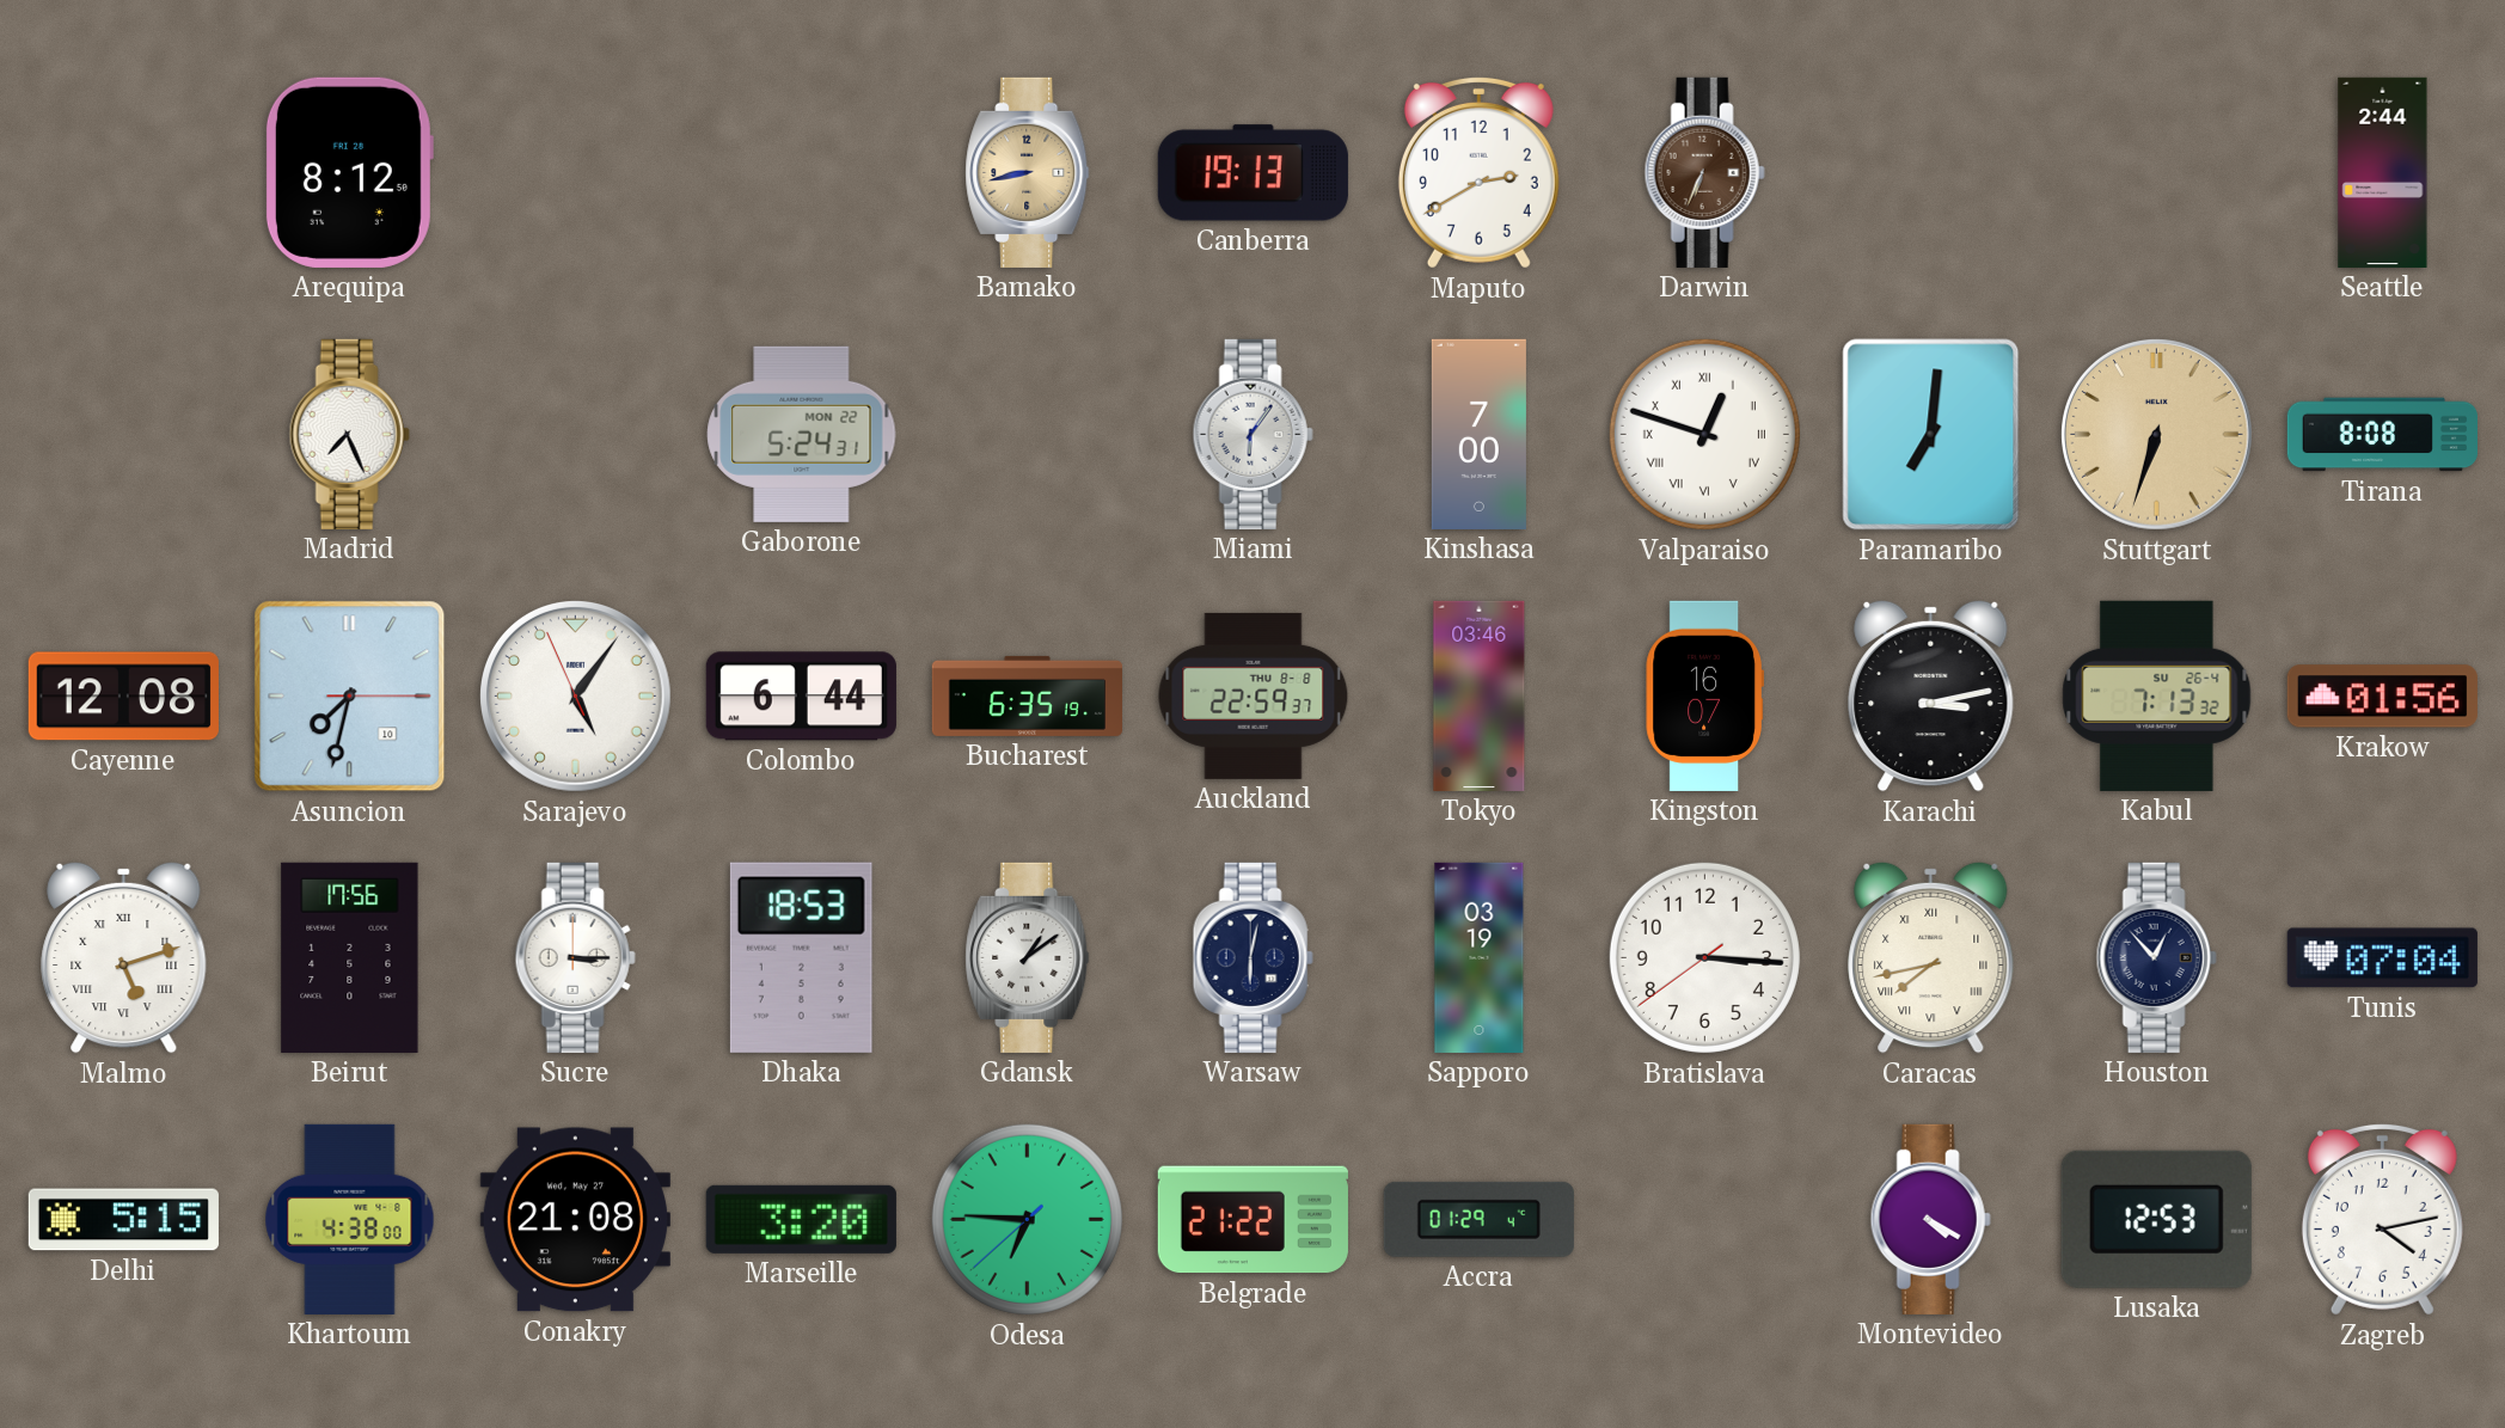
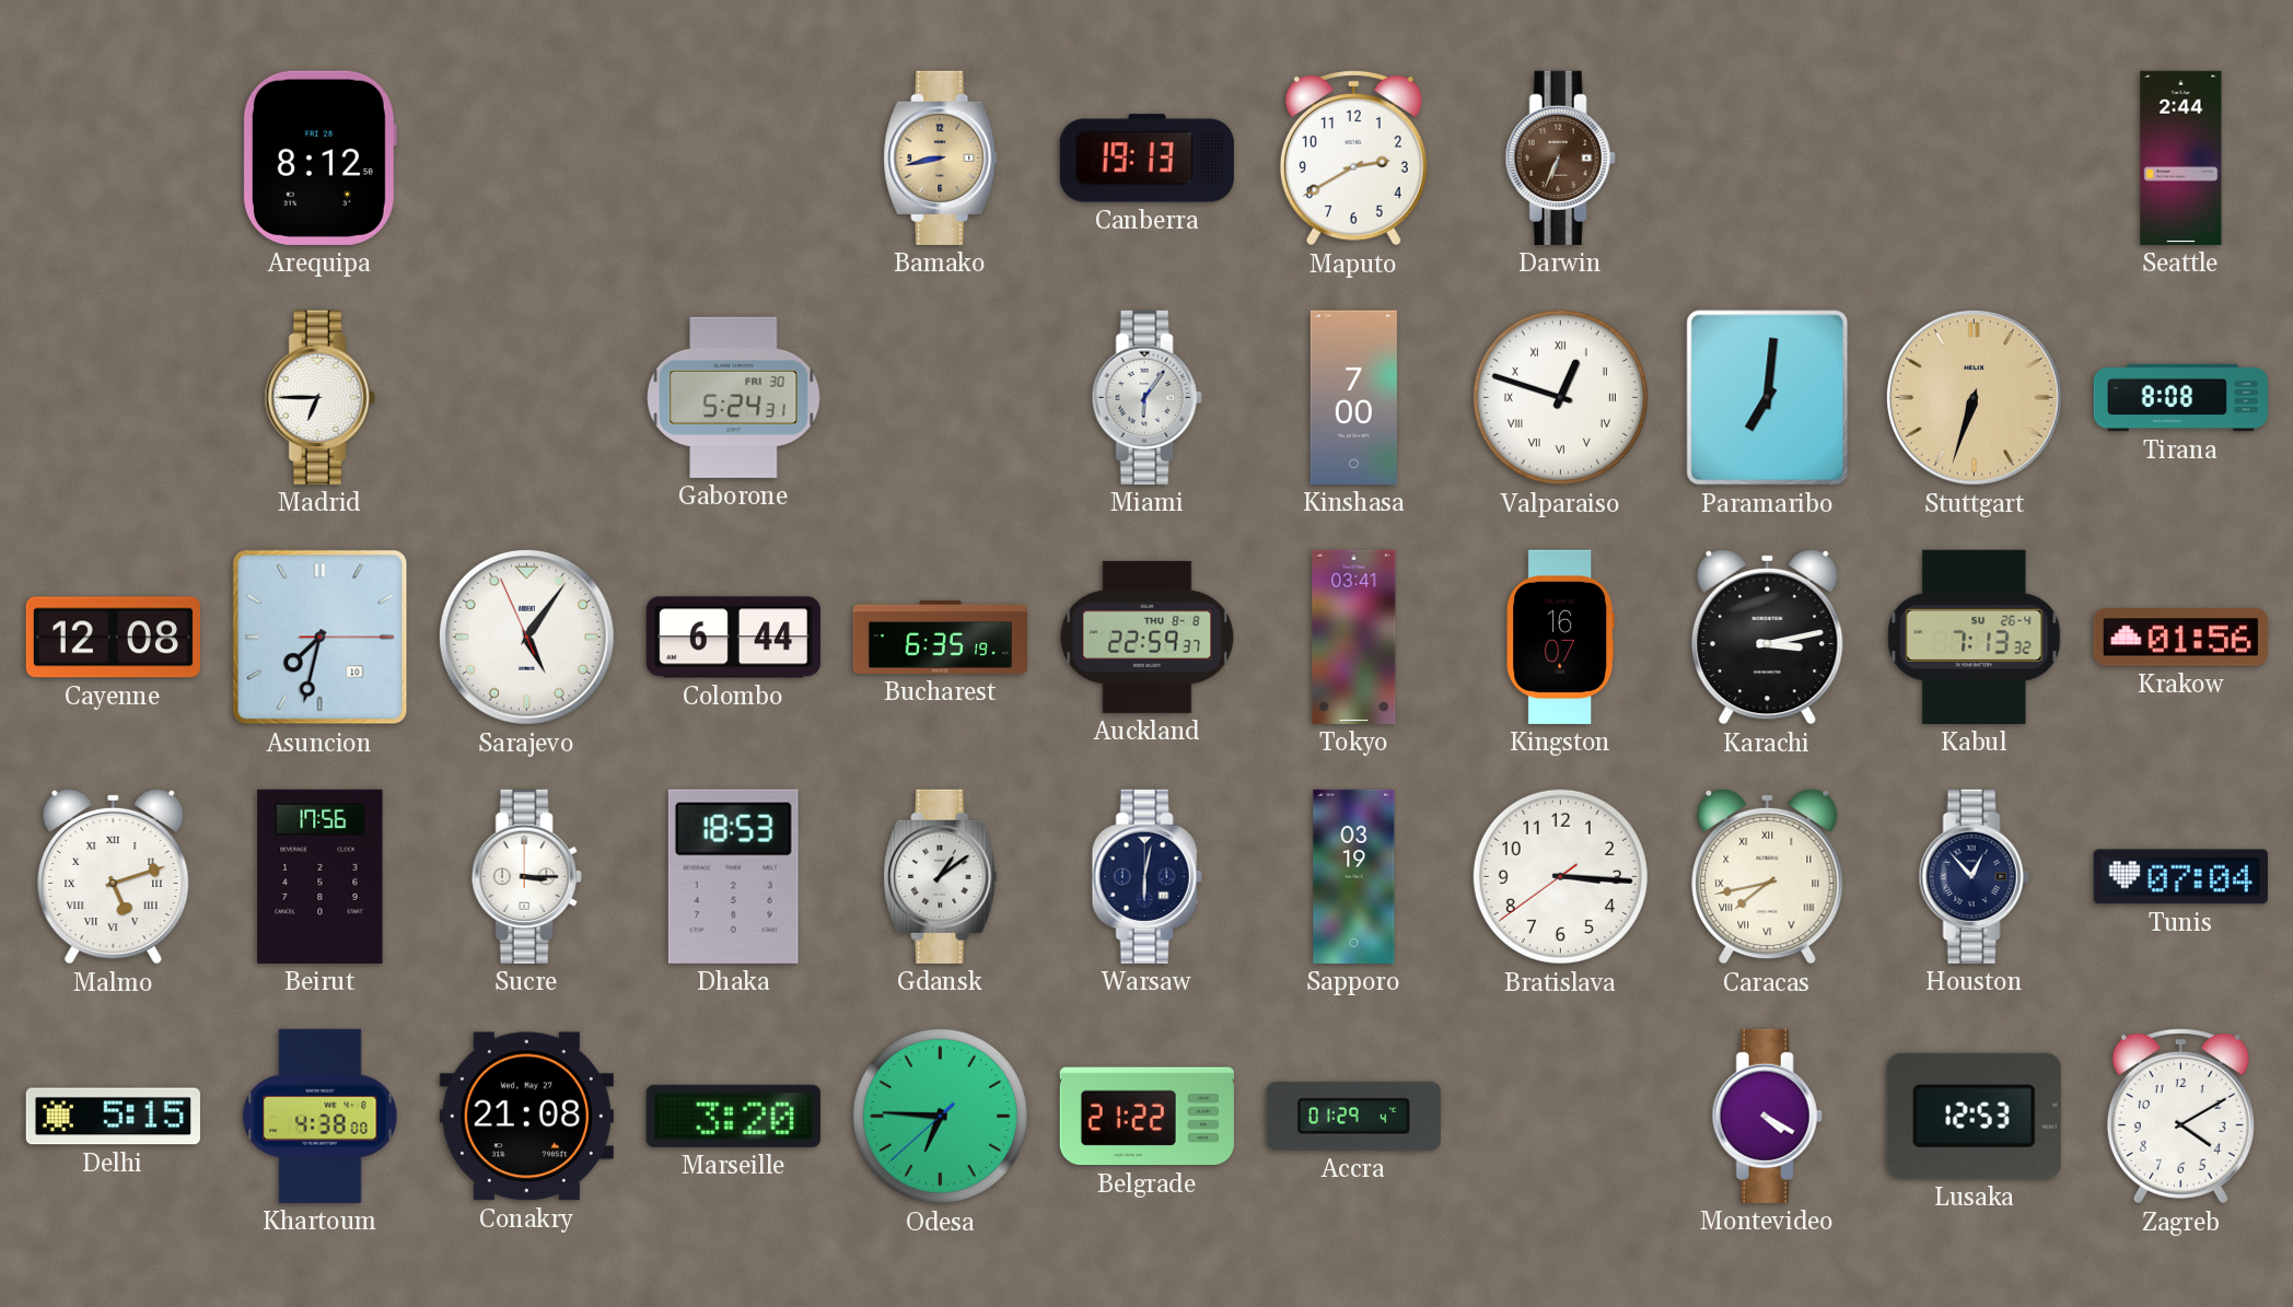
Madrid: 7:26 -> 6:45 (319, 397)
Gaborone date: MON 22 -> FRI 30 (734, 397)
Tokyo: 03:46 -> 03:41 (1354, 637)
Zagreb: 4:13 -> 4:10 (2180, 1116)
